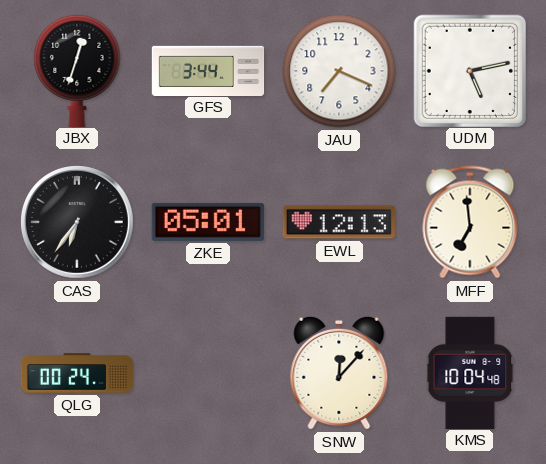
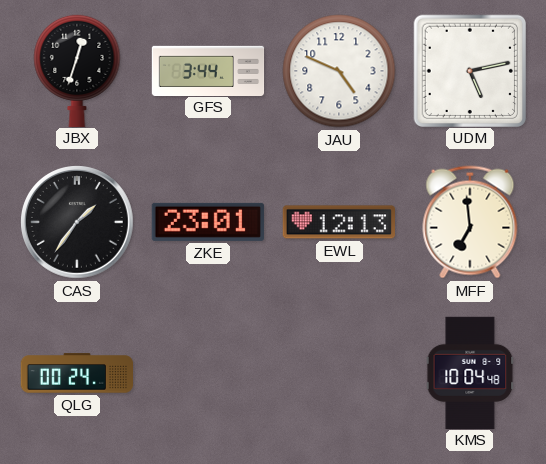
JAU: 7:19 -> 4:49 (339, 71)
CAS: 6:36 -> 1:36 (78, 223)
ZKE: 05:01 -> 23:01 (207, 222)
SNW: 12:07 -> none (339, 373)
